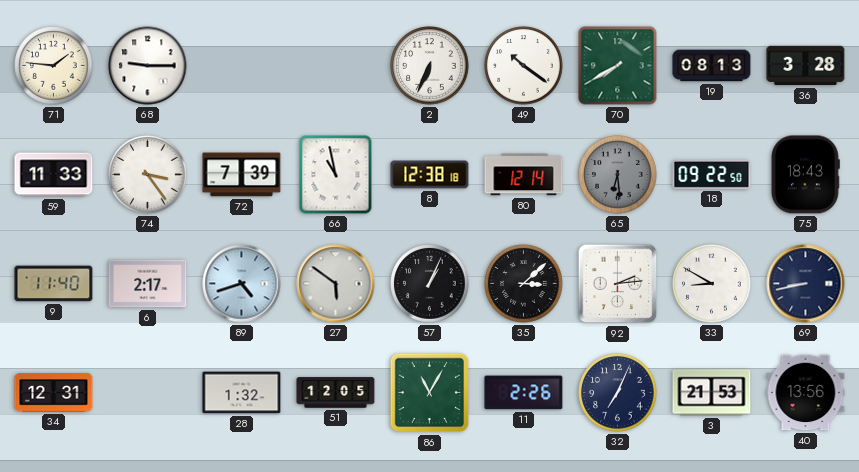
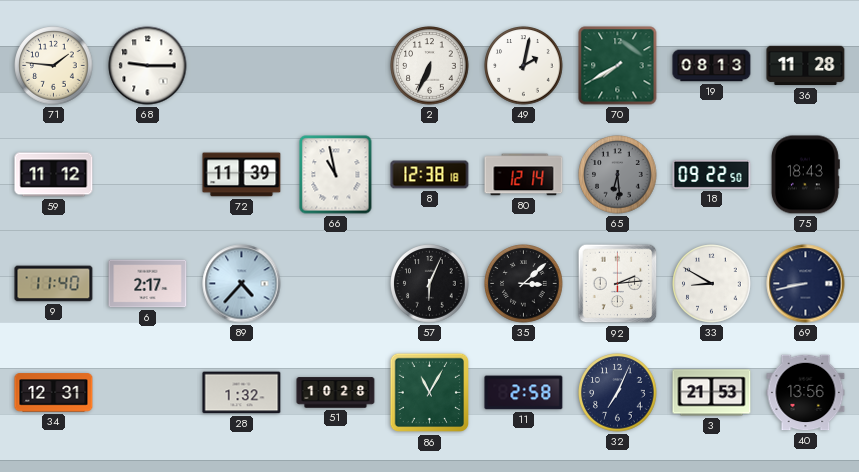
49: 10:21 -> 2:02 (524, 66)
36: 3:28 -> 11:28 (806, 66)
59: 11:33 -> 11:12 (54, 175)
74: 3:24 -> none (148, 175)
72: 7:39 -> 11:39 (242, 175)
89: 4:42 -> 4:37 (242, 284)
27: 5:51 -> none (336, 284)
57: 1:04 -> 6:04 (430, 284)
51: 12:05 -> 10:28 (336, 393)
11: 2:26 -> 2:58 (524, 393)
